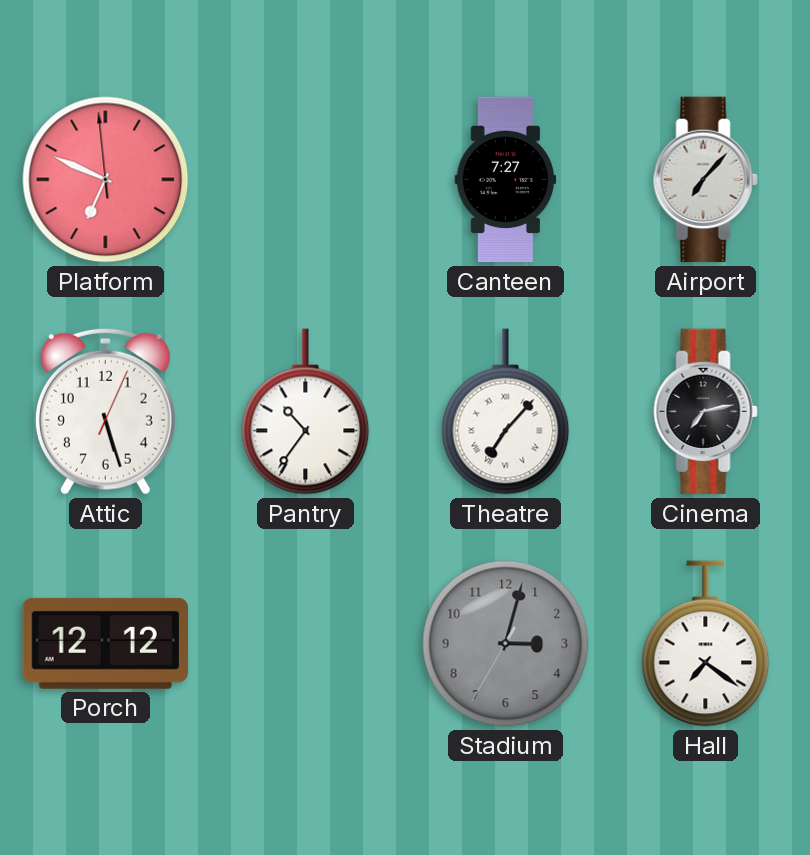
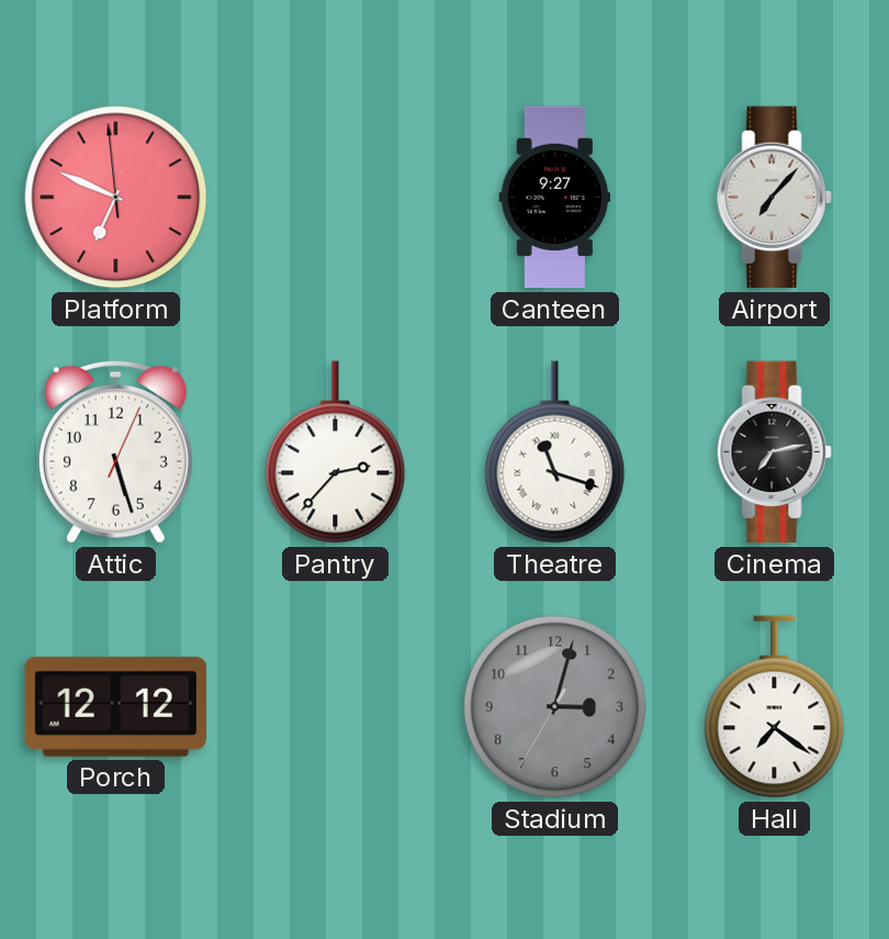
Canteen: 7:27 -> 9:27 (555, 198)
Pantry: 10:36 -> 2:37 (336, 452)
Theatre: 7:07 -> 11:18 (555, 452)
